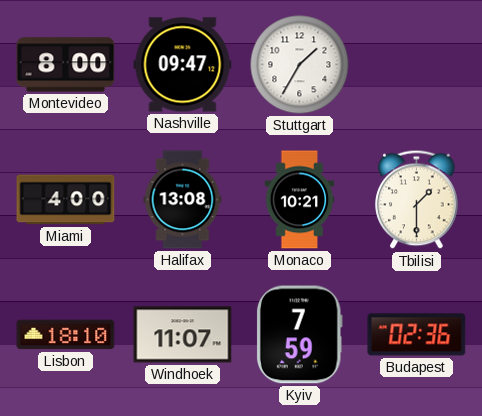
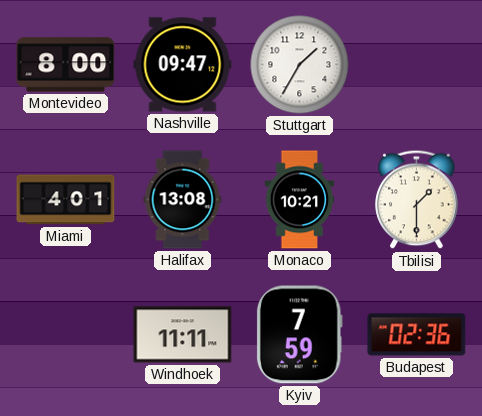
Miami: 4:00 -> 4:01 (66, 200)
Lisbon: 18:10 -> none (66, 335)
Windhoek: 11:07 -> 11:11 (183, 335)
